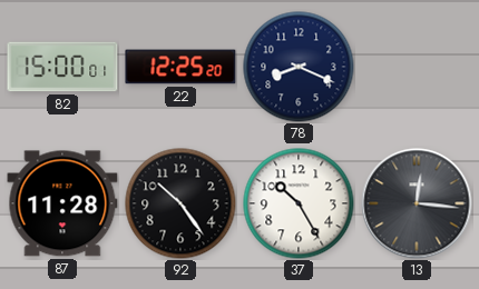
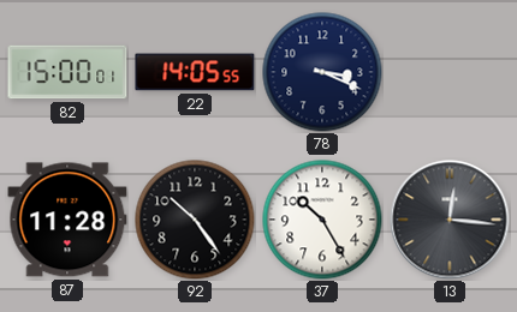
22: 12:25 -> 14:05 (195, 72)
78: 8:19 -> 3:19 (322, 72)
